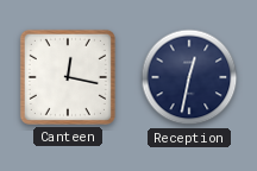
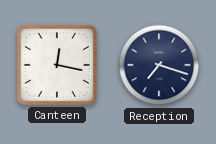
Reception: 12:32 -> 7:18 (159, 65)
